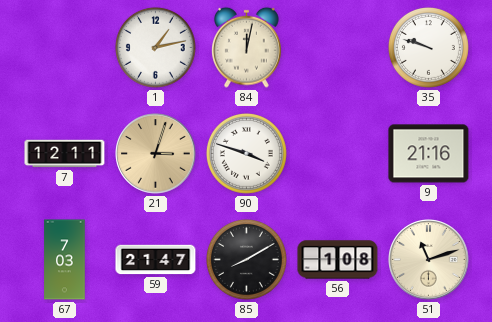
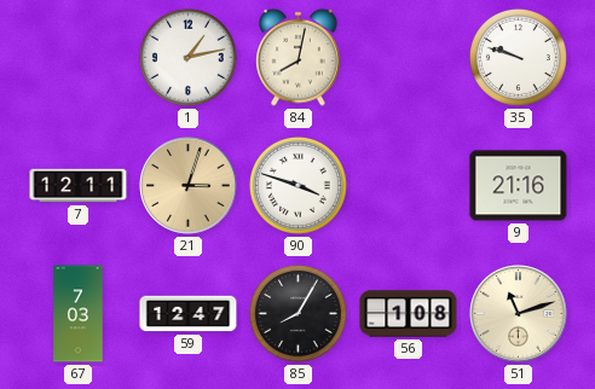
84: 12:02 -> 8:02 (299, 57)
59: 21:47 -> 12:47 (189, 314)
85: 8:10 -> 8:05 (297, 313)
